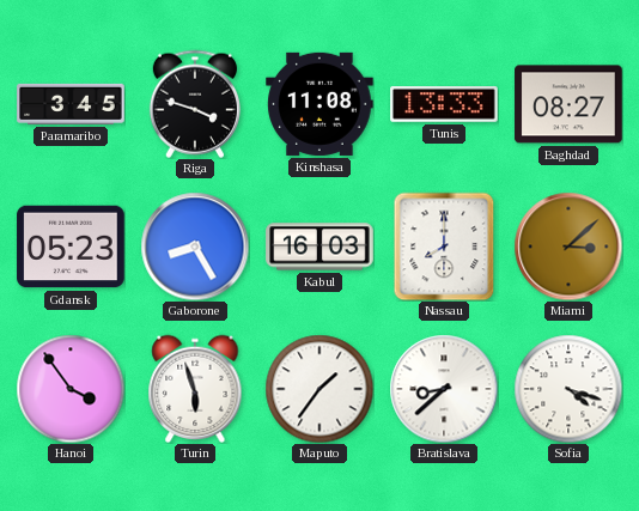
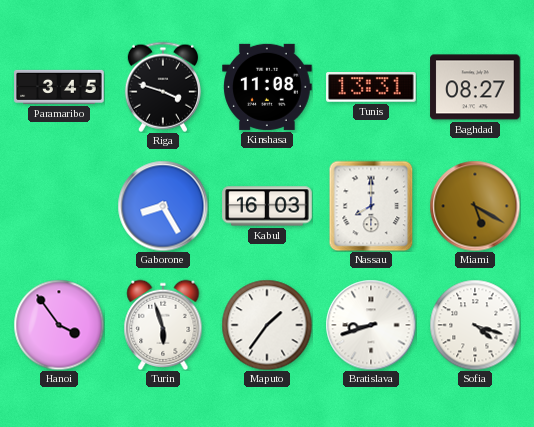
Tunis: 13:33 -> 13:31 (371, 87)
Gdansk: 05:23 -> none (71, 247)
Miami: 3:08 -> 5:20 (475, 206)
Bratislava: 8:38 -> 8:42 (371, 325)
